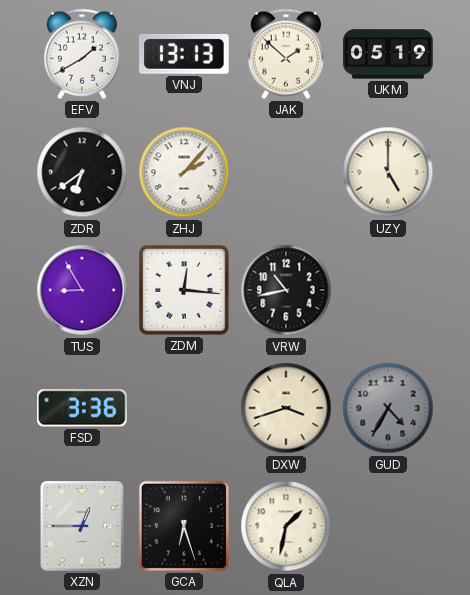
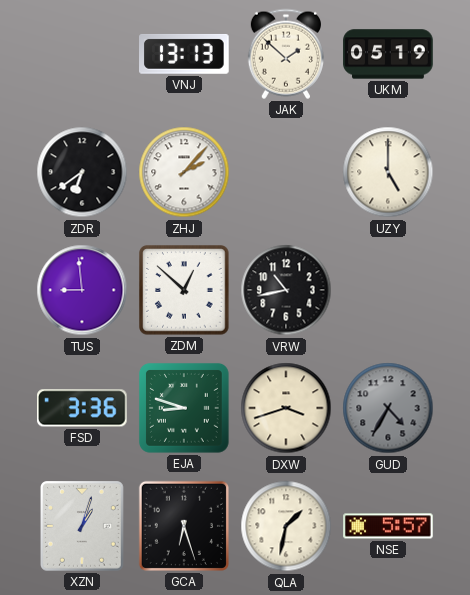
EFV: 1:40 -> none (82, 54)
TUS: 8:55 -> 8:59 (82, 290)
ZDM: 12:16 -> 12:52 (184, 290)
EJA: none -> 8:48 (184, 408)
XZN: 12:45 -> 1:03 (83, 526)
NSE: none -> 5:57 (388, 526)
